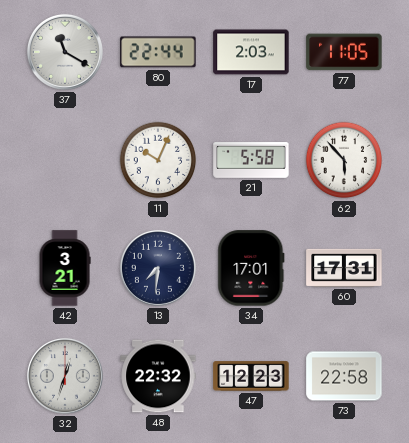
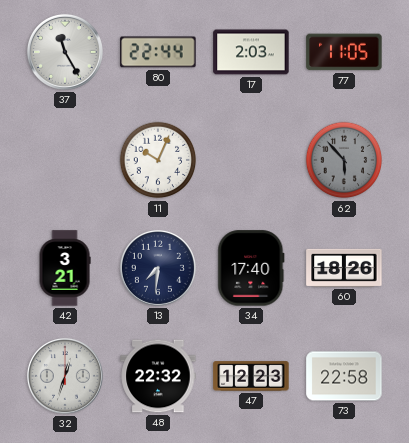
37: 11:20 -> 11:25 (65, 52)
21: 5:58 -> none (251, 160)
62 dial: white -> grey (344, 160)
34: 17:01 -> 17:40 (251, 268)
60: 17:31 -> 18:26 (344, 268)
